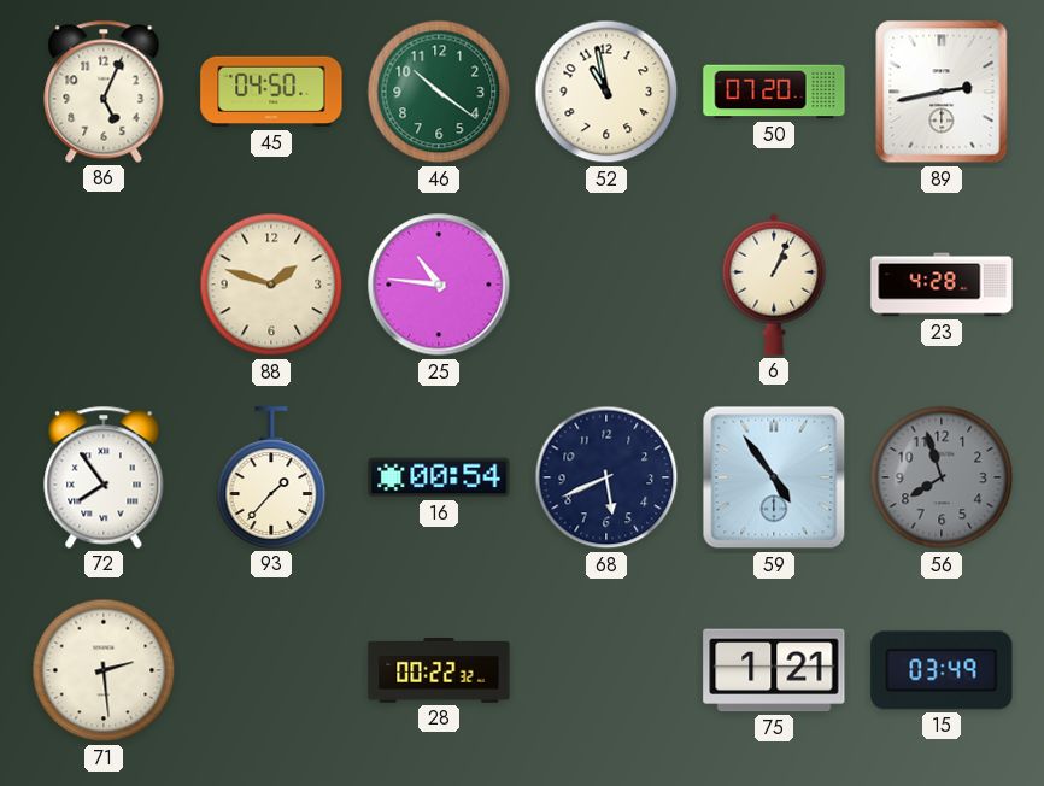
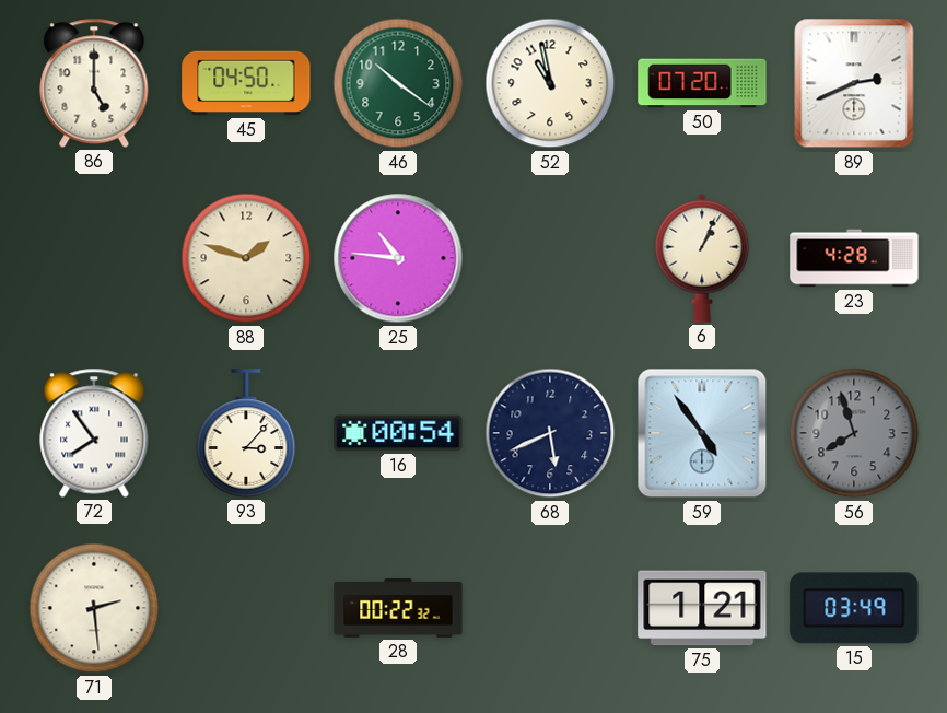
86: 5:04 -> 5:00 (94, 83)
89: 2:43 -> 2:41 (854, 83)
93: 1:37 -> 3:07 (246, 433)
